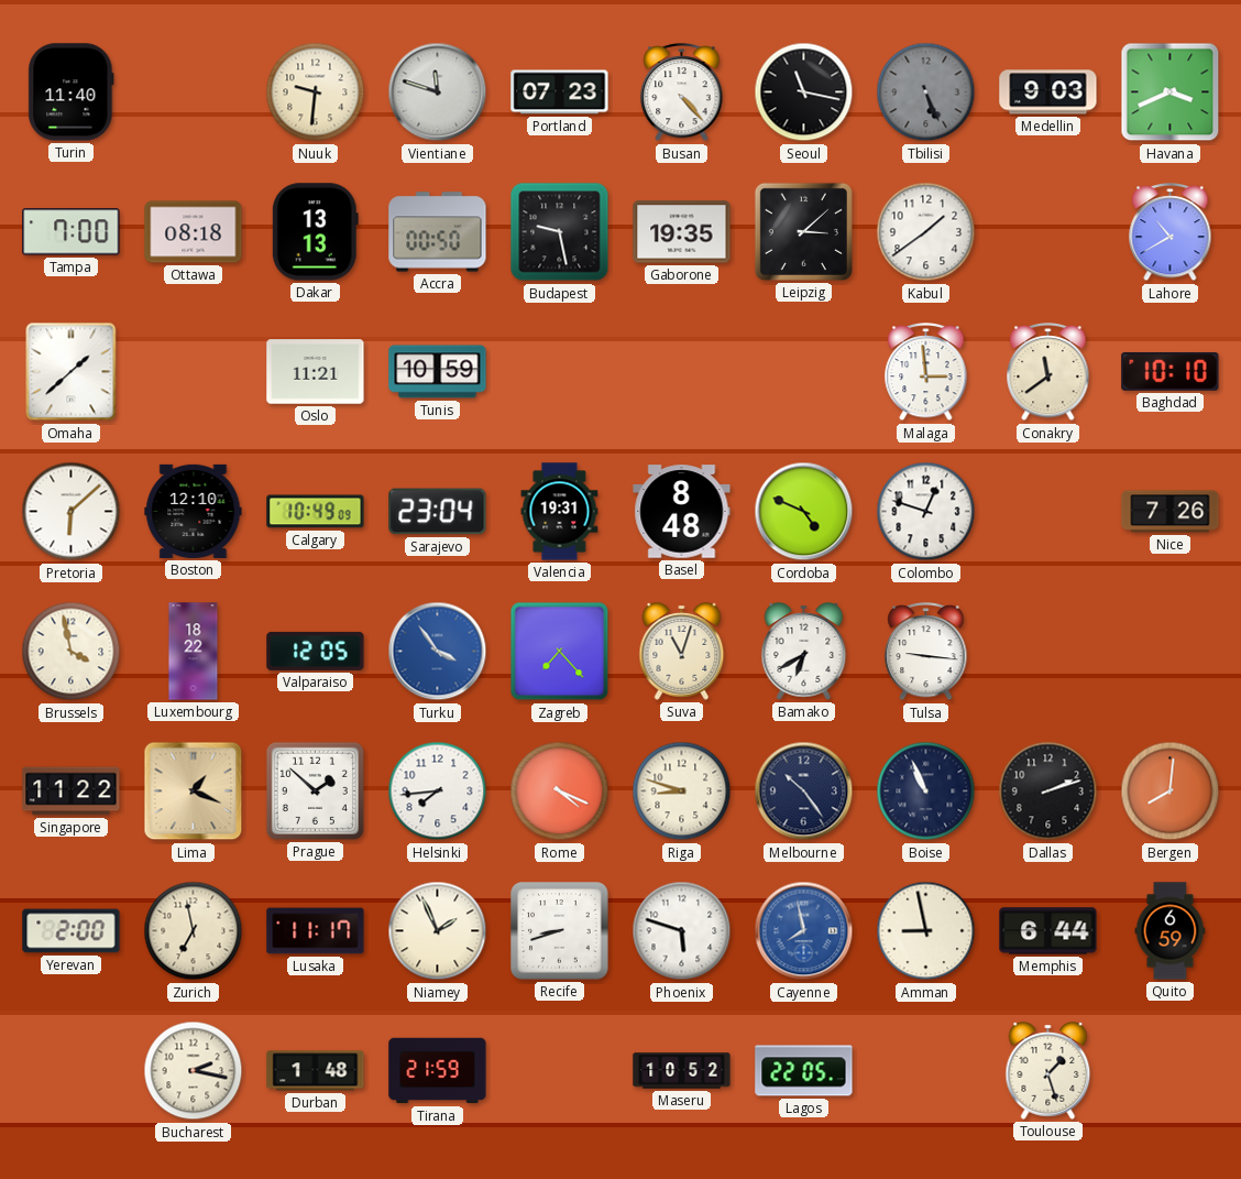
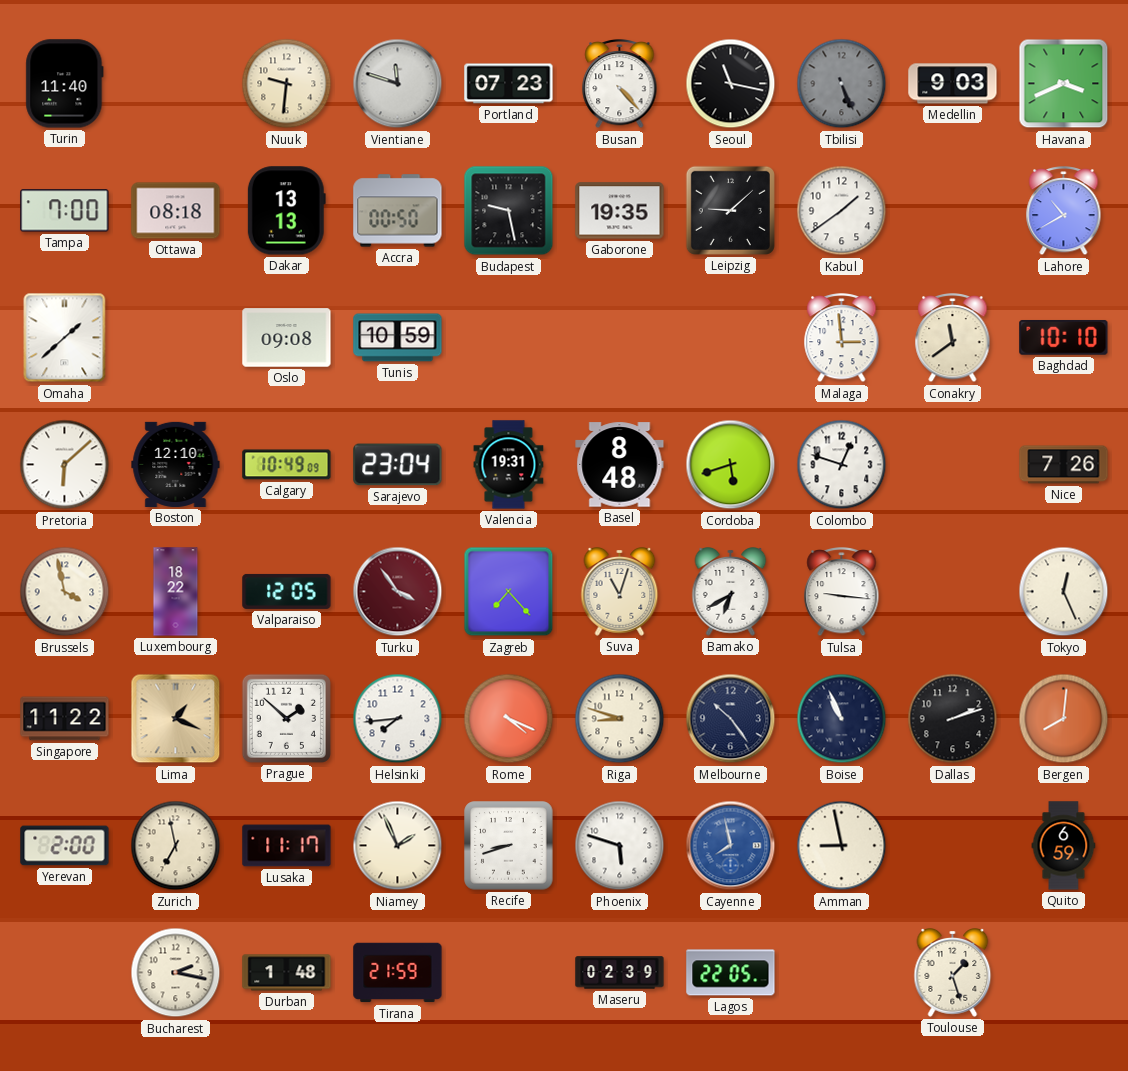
Leipzig: 3:08 -> 9:08 (730, 210)
Oslo: 11:21 -> 09:08 (287, 338)
Cordoba: 4:49 -> 5:42 (731, 465)
Turku dial: blue -> burgundy (398, 592)
Tokyo: none -> 12:26 (1064, 592)
Memphis: 6:44 -> none (1048, 931)
Maseru: 10:52 -> 02:39 (620, 973)
